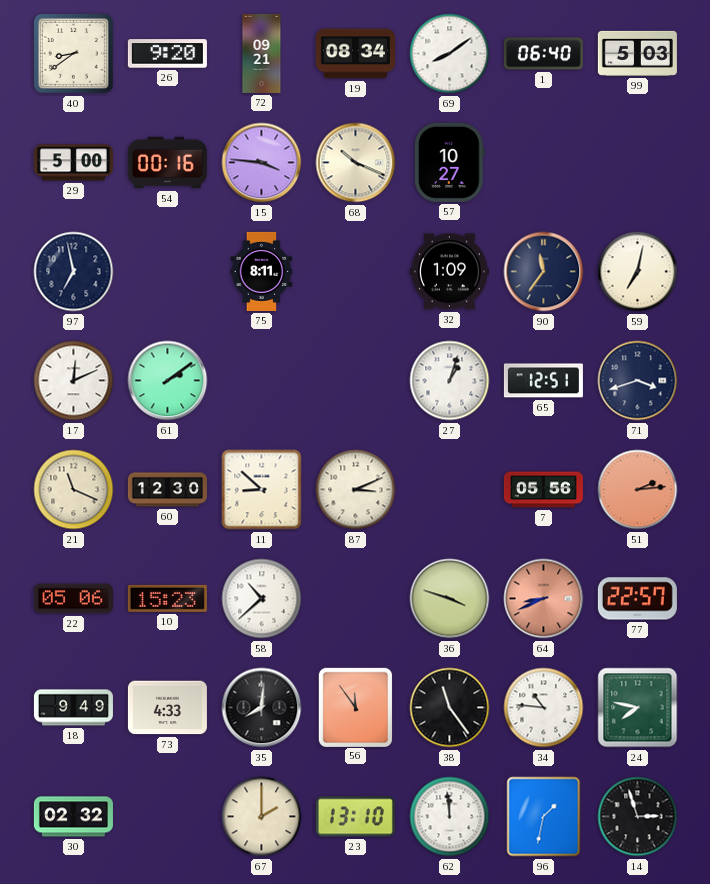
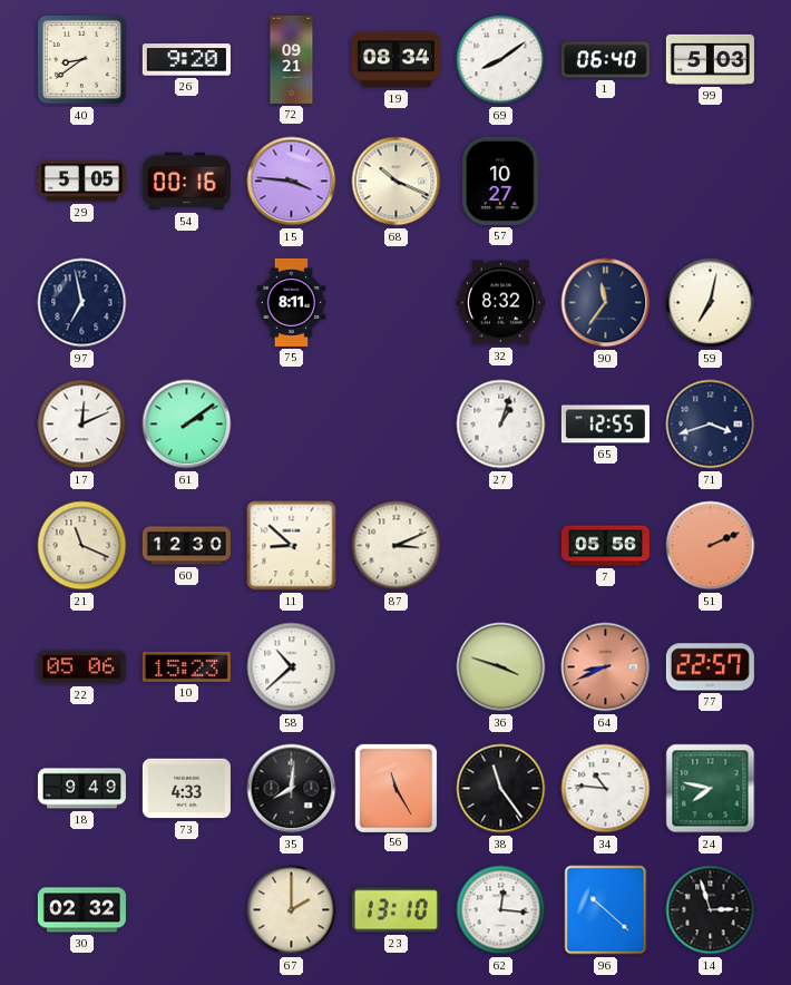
29: 5:00 -> 5:05 (81, 182)
32: 1:09 -> 8:32 (500, 303)
65: 12:51 -> 12:55 (605, 425)
51: 2:14 -> 2:11 (711, 546)
56: 11:54 -> 11:25 (395, 788)
62: 11:59 -> 12:16 (501, 910)
96: 1:32 -> 10:22 (606, 910)
